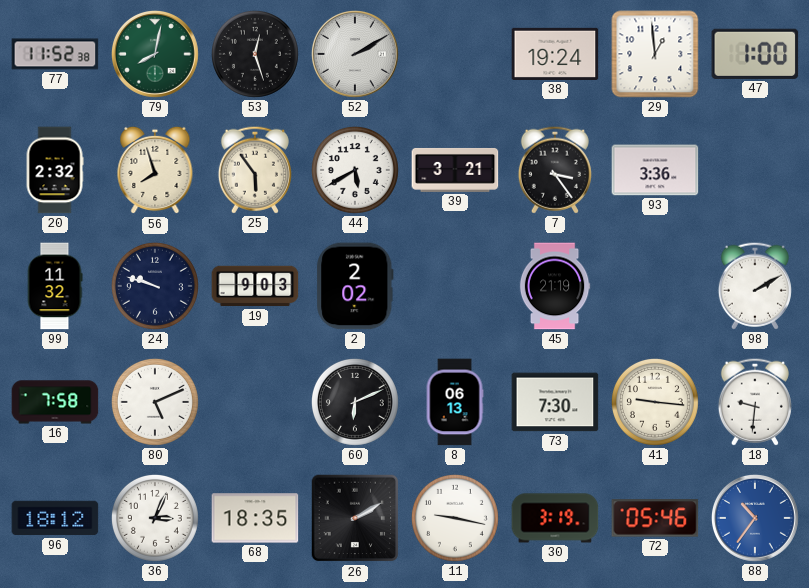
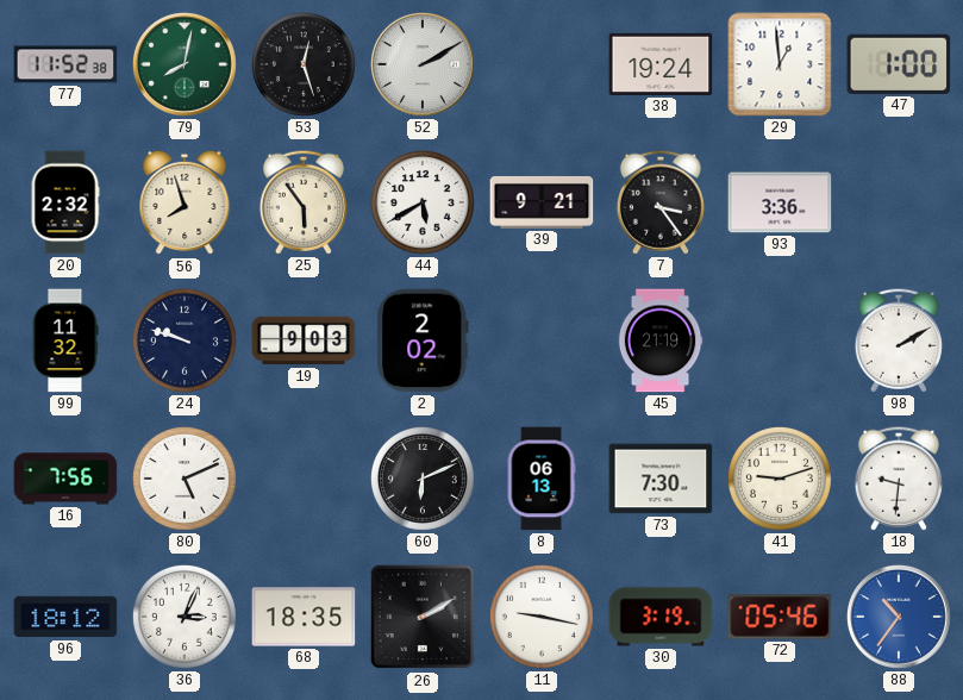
39: 3:21 -> 9:21 (542, 202)
16: 7:58 -> 7:56 (65, 479)
41: 9:16 -> 9:12 (780, 479)
